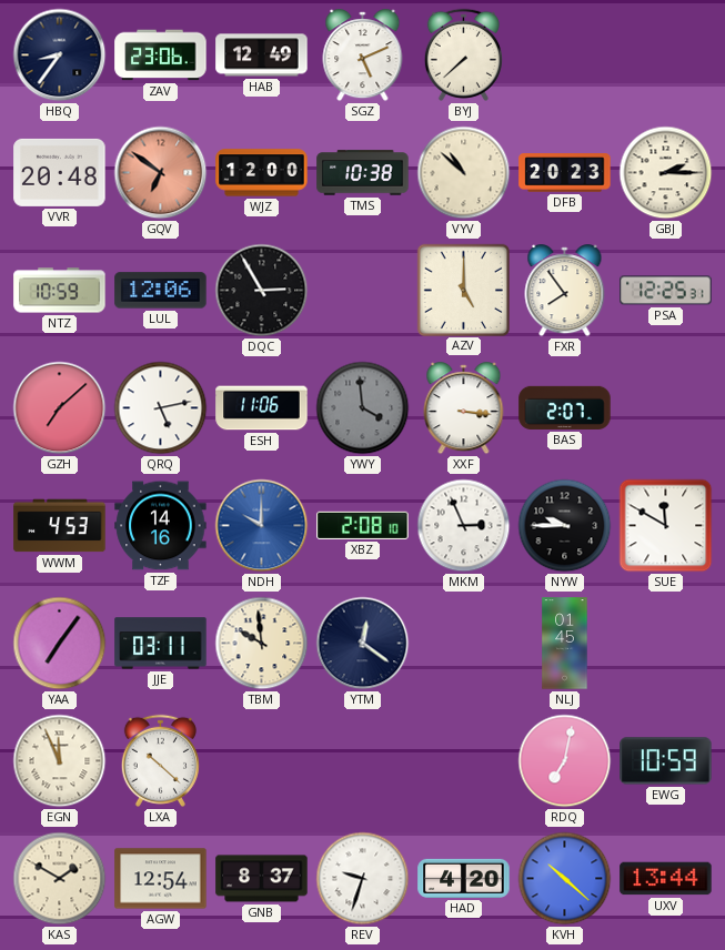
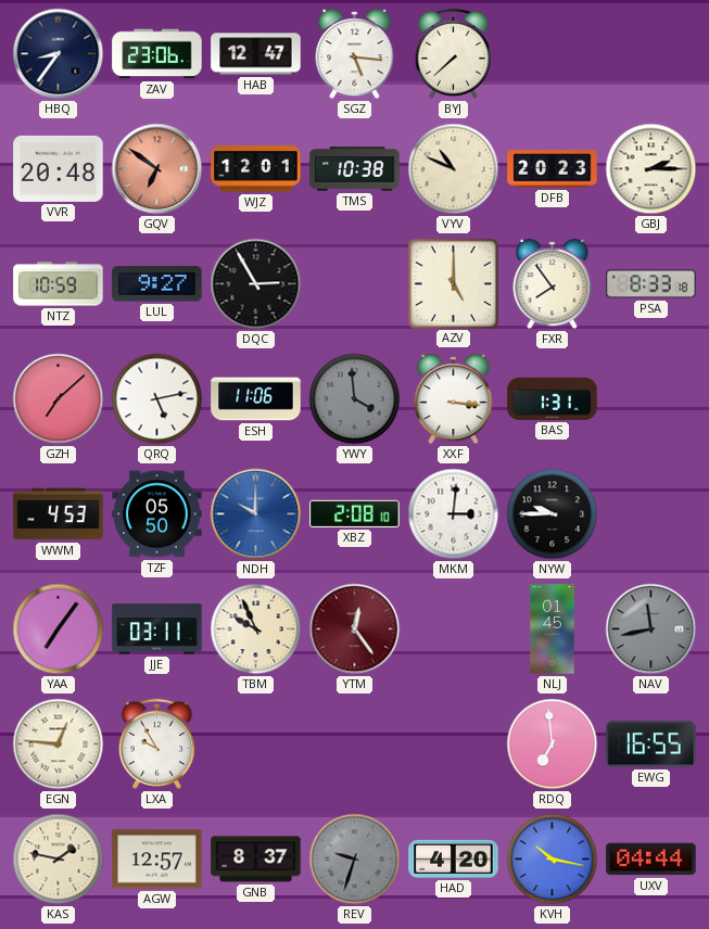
HAB: 12:49 -> 12:47 (256, 54)
SGZ: 5:11 -> 5:16 (355, 54)
WJZ: 12:00 -> 12:01 (256, 169)
VYV: 10:52 -> 10:49 (454, 169)
LUL: 12:06 -> 9:27 (157, 284)
PSA: 12:25 -> 8:33 (651, 284)
BAS: 2:07 -> 1:31 (553, 398)
TZF: 14:16 -> 05:50 (157, 514)
MKM: 2:56 -> 3:01 (454, 514)
SUE: 11:50 -> none (666, 526)
TBM: 9:59 -> 9:56 (256, 629)
YTM: 12:21 -> 12:24 (355, 629)
YTM dial: navy -> burgundy (355, 629)
NAV: none -> 11:43 (651, 629)
EGN: 11:56 -> 12:46 (59, 745)
LXA: 10:22 -> 9:55 (156, 743)
RDQ: 7:02 -> 6:59 (553, 745)
EWG: 10:59 -> 16:55 (651, 745)
KAS: 1:50 -> 1:47 (59, 860)
AGW: 12:54 -> 12:57 (157, 860)
REV dial: white -> grey (355, 860)
KVH: 10:22 -> 10:17 (553, 860)
UXV: 13:44 -> 04:44 (651, 860)
